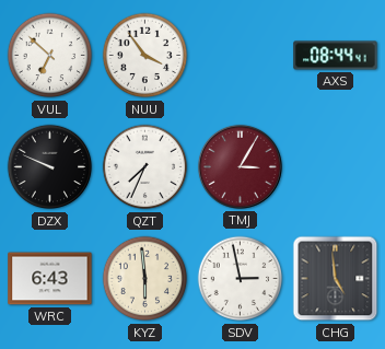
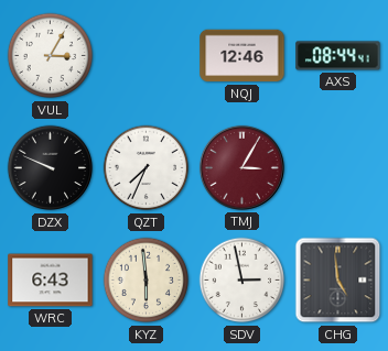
VUL: 6:52 -> 3:05 (51, 56)
NUU: 3:54 -> none (145, 56)
NQJ: none -> 12:46 (242, 56)
